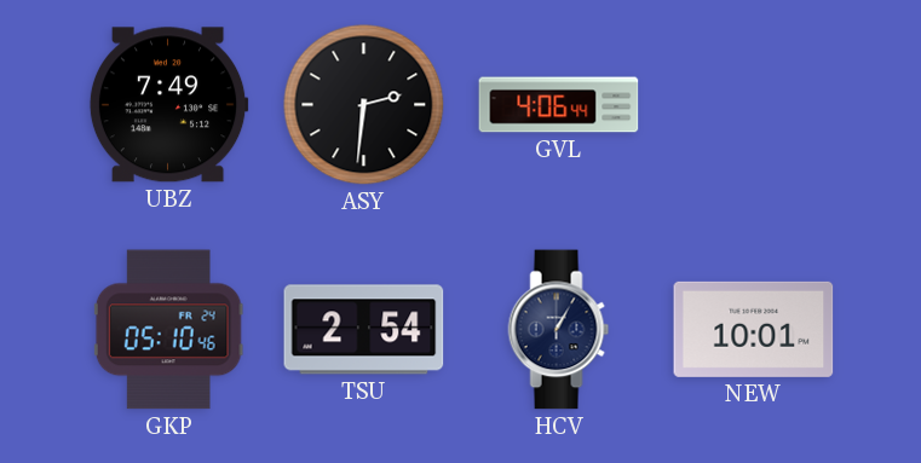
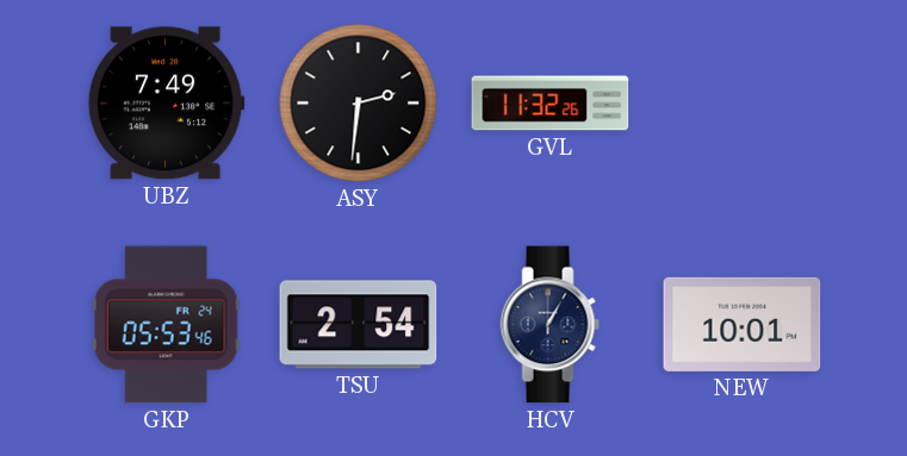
GVL: 4:06 -> 11:32 (551, 104)
GKP: 05:10 -> 05:53 (166, 325)
